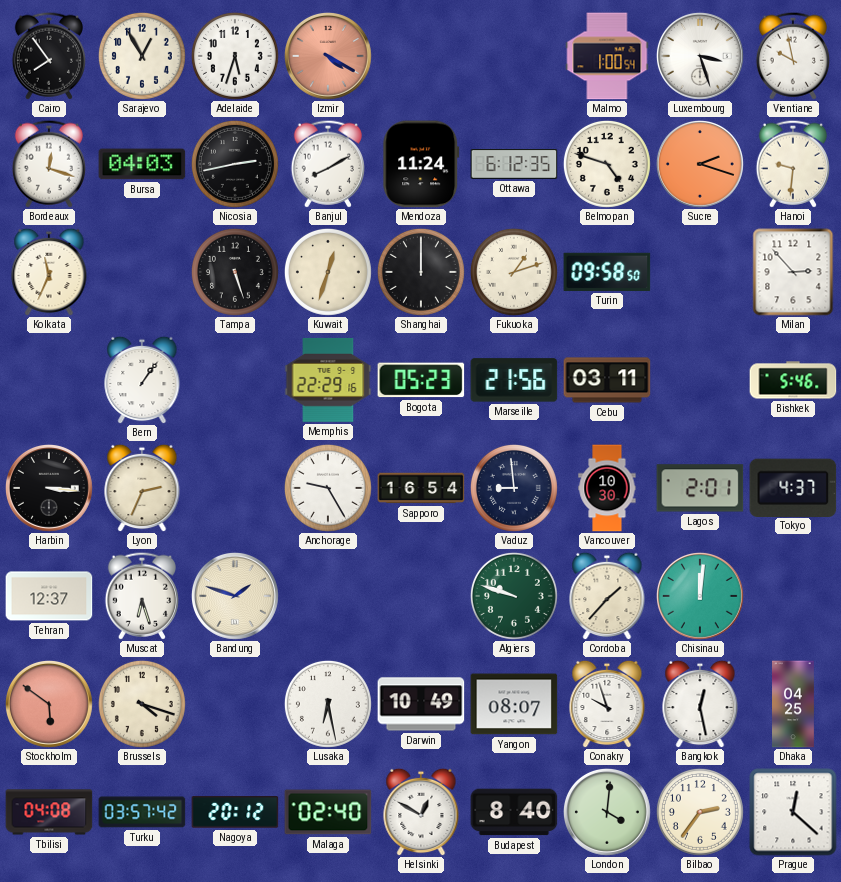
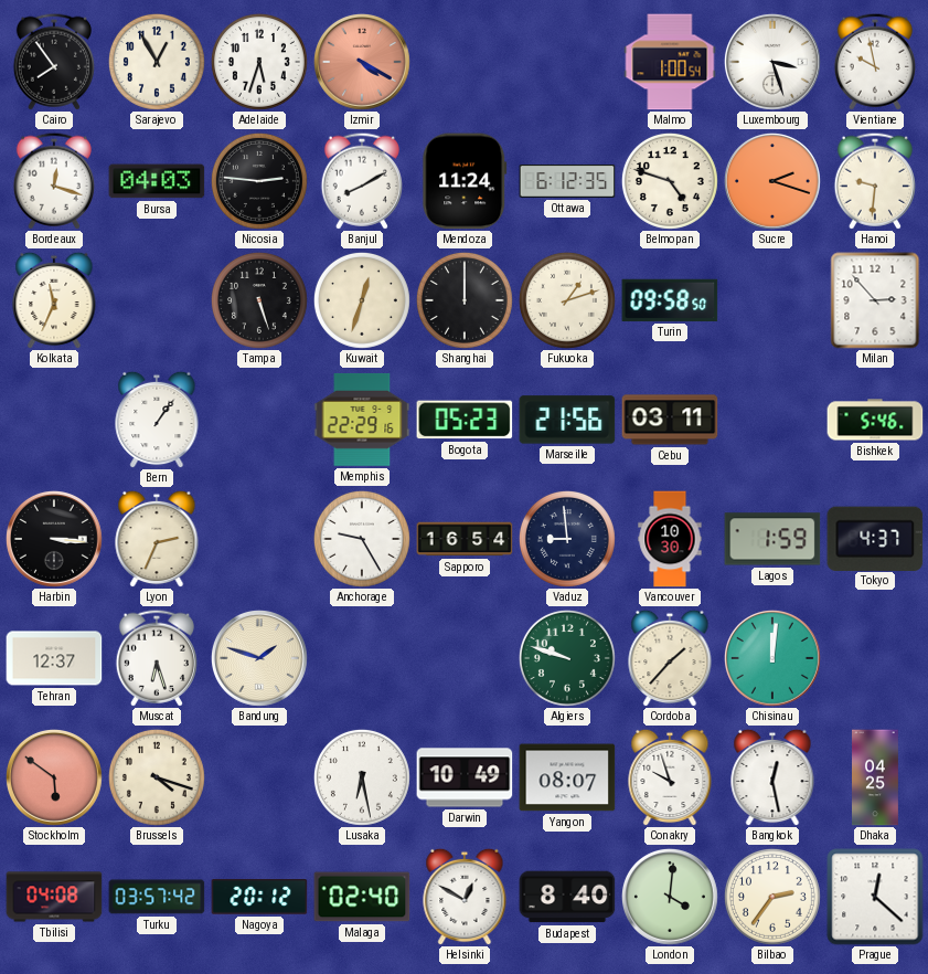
Nicosia: 2:43 -> 2:46 (259, 181)
Lagos: 2:01 -> 1:59 (772, 539)
